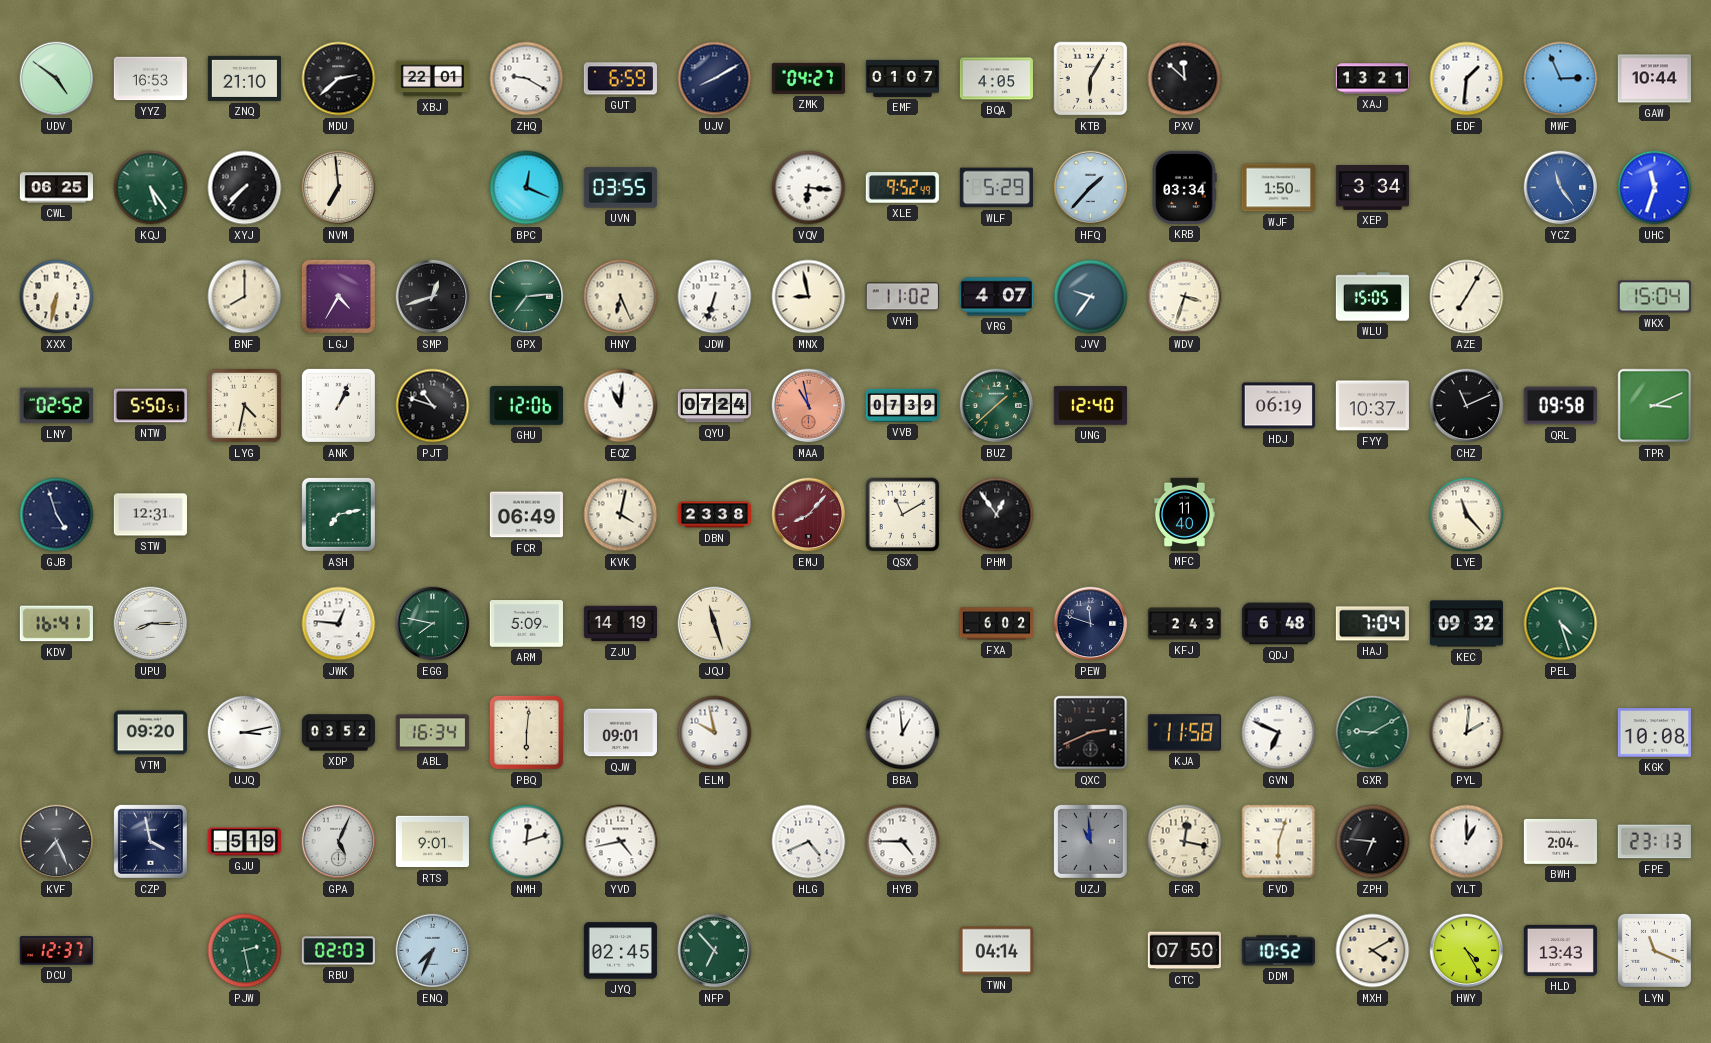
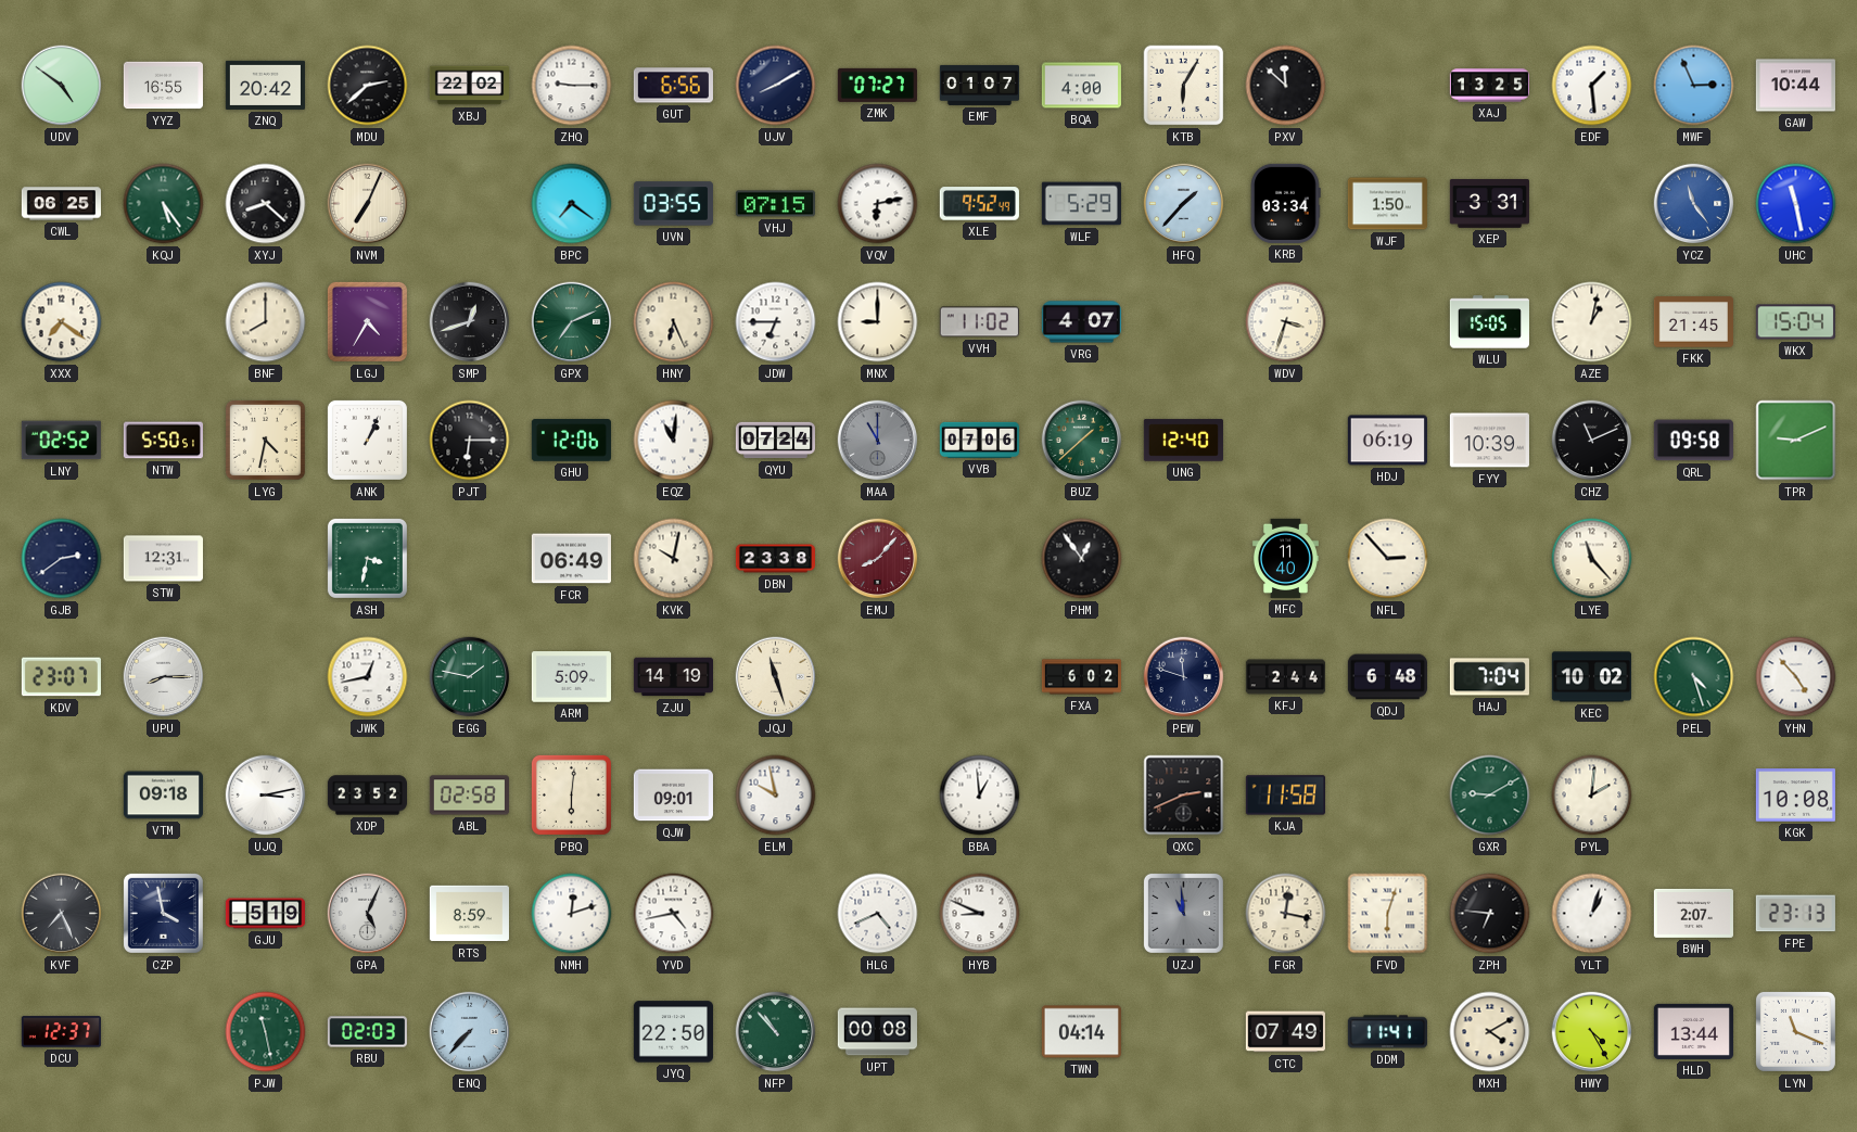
YYZ: 16:53 -> 16:55 (163, 86)
ZNQ: 21:10 -> 20:42 (265, 85)
XBJ: 22:01 -> 22:02 (469, 86)
ZHQ: 9:20 -> 9:15 (572, 86)
GUT: 6:59 -> 6:56 (673, 86)
ZMK: 04:27 -> 07:27 (877, 85)
BQA: 4:05 -> 4:00 (1081, 86)
XAJ: 13:21 -> 13:25 (1489, 86)
EDF: 1:31 -> 1:29 (1592, 86)
XYJ: 7:37 -> 8:22 (266, 204)
NVM: 6:59 -> 7:04 (368, 204)
BPC: 12:19 -> 7:21 (572, 204)
VHJ: none -> 07:15 (775, 204)
VQV: 6:16 -> 6:13 (878, 204)
XEP: 3:34 -> 3:31 (1489, 204)
UHC: 11:33 -> 11:28 (1796, 204)
XXX: 6:32 -> 7:21 (62, 322)
GPX: 7:14 -> 7:11 (572, 322)
JDW: 6:33 -> 6:45 (776, 322)
MNX: 8:58 -> 9:00 (878, 322)
JVV: 9:36 -> none (1091, 297)
AZE: 7:05 -> 1:02 (1592, 322)
FKK: none -> 21:45 (1693, 322)
PJT: 10:48 -> 6:15 (470, 441)
MAA: 10:58 -> 11:00 (878, 441)
MAA dial: salmon -> grey (878, 441)
VVB: 07:39 -> 07:06 (979, 440)
FYY: 10:37 -> 10:39 (1489, 441)
TPR: 3:11 -> 9:11 (1796, 441)
GJB: 4:57 -> 2:39 (62, 559)
ASH: 7:13 -> 3:32 (367, 558)
KVK: 4:02 -> 10:02 (674, 559)
QSX: 11:10 -> none (903, 515)
NFL: none -> 2:53 (1388, 559)
KDV: 16:41 -> 23:07 (61, 677)
JWK: 12:46 -> 12:43 (368, 677)
EGG: 7:47 -> 1:47 (470, 677)
KFJ: 2:43 -> 2:44 (1285, 677)
KEC: 09:32 -> 10:02 (1591, 677)
YHN: none -> 4:53 (1796, 677)
VTM: 09:20 -> 09:18 (163, 796)
XDP: 03:52 -> 23:52 (367, 796)
ABL: 16:34 -> 02:58 (469, 796)
GVN: 6:49 -> none (1279, 733)
RTS: 9:01 -> 8:59 (469, 914)
HYB: 4:45 -> 8:49 (980, 914)
YLT: 1:00 -> 1:03 (1592, 914)
BWH: 2:04 -> 2:07 (1693, 913)
PJW: 2:28 -> 11:28 (266, 1032)
ENQ: 7:34 -> 7:37 (470, 1032)
JYQ: 02:45 -> 22:50 (673, 1032)
NFP: 6:53 -> 10:53 (776, 1032)
UPT: none -> 00:08 (877, 1032)
CTC: 07:50 -> 07:49 (1285, 1032)
DDM: 10:52 -> 11:41 (1387, 1032)
HLD: 13:43 -> 13:44 (1693, 1031)
